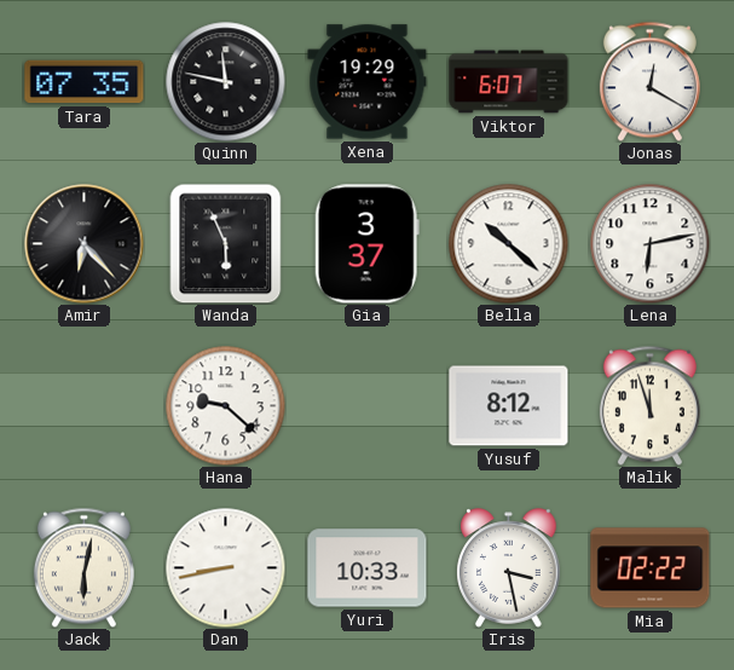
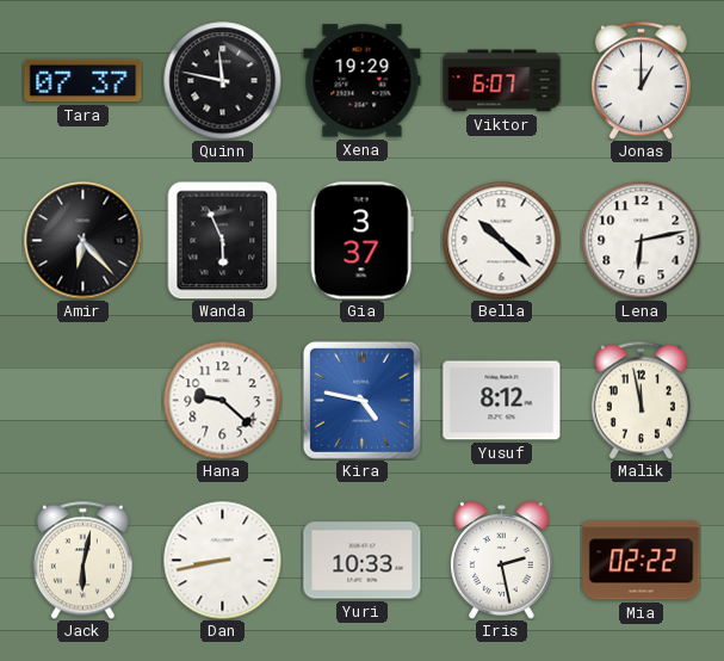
Tara: 07:35 -> 07:37 (83, 81)
Jonas: 12:20 -> 1:00 (641, 80)
Kira: none -> 4:47 (361, 400)
Malik: 11:57 -> 11:58 (641, 400)
Iris: 3:28 -> 2:28 (502, 561)
